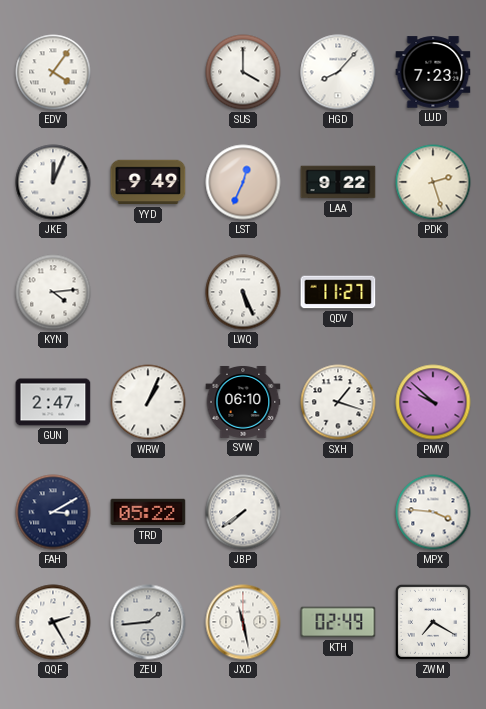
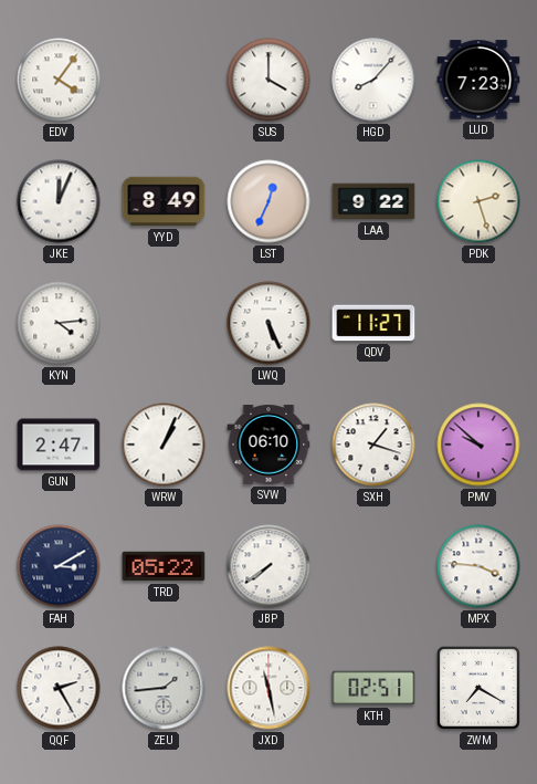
YYD: 9:49 -> 8:49 (164, 201)
KTH: 02:49 -> 02:51 (373, 688)
